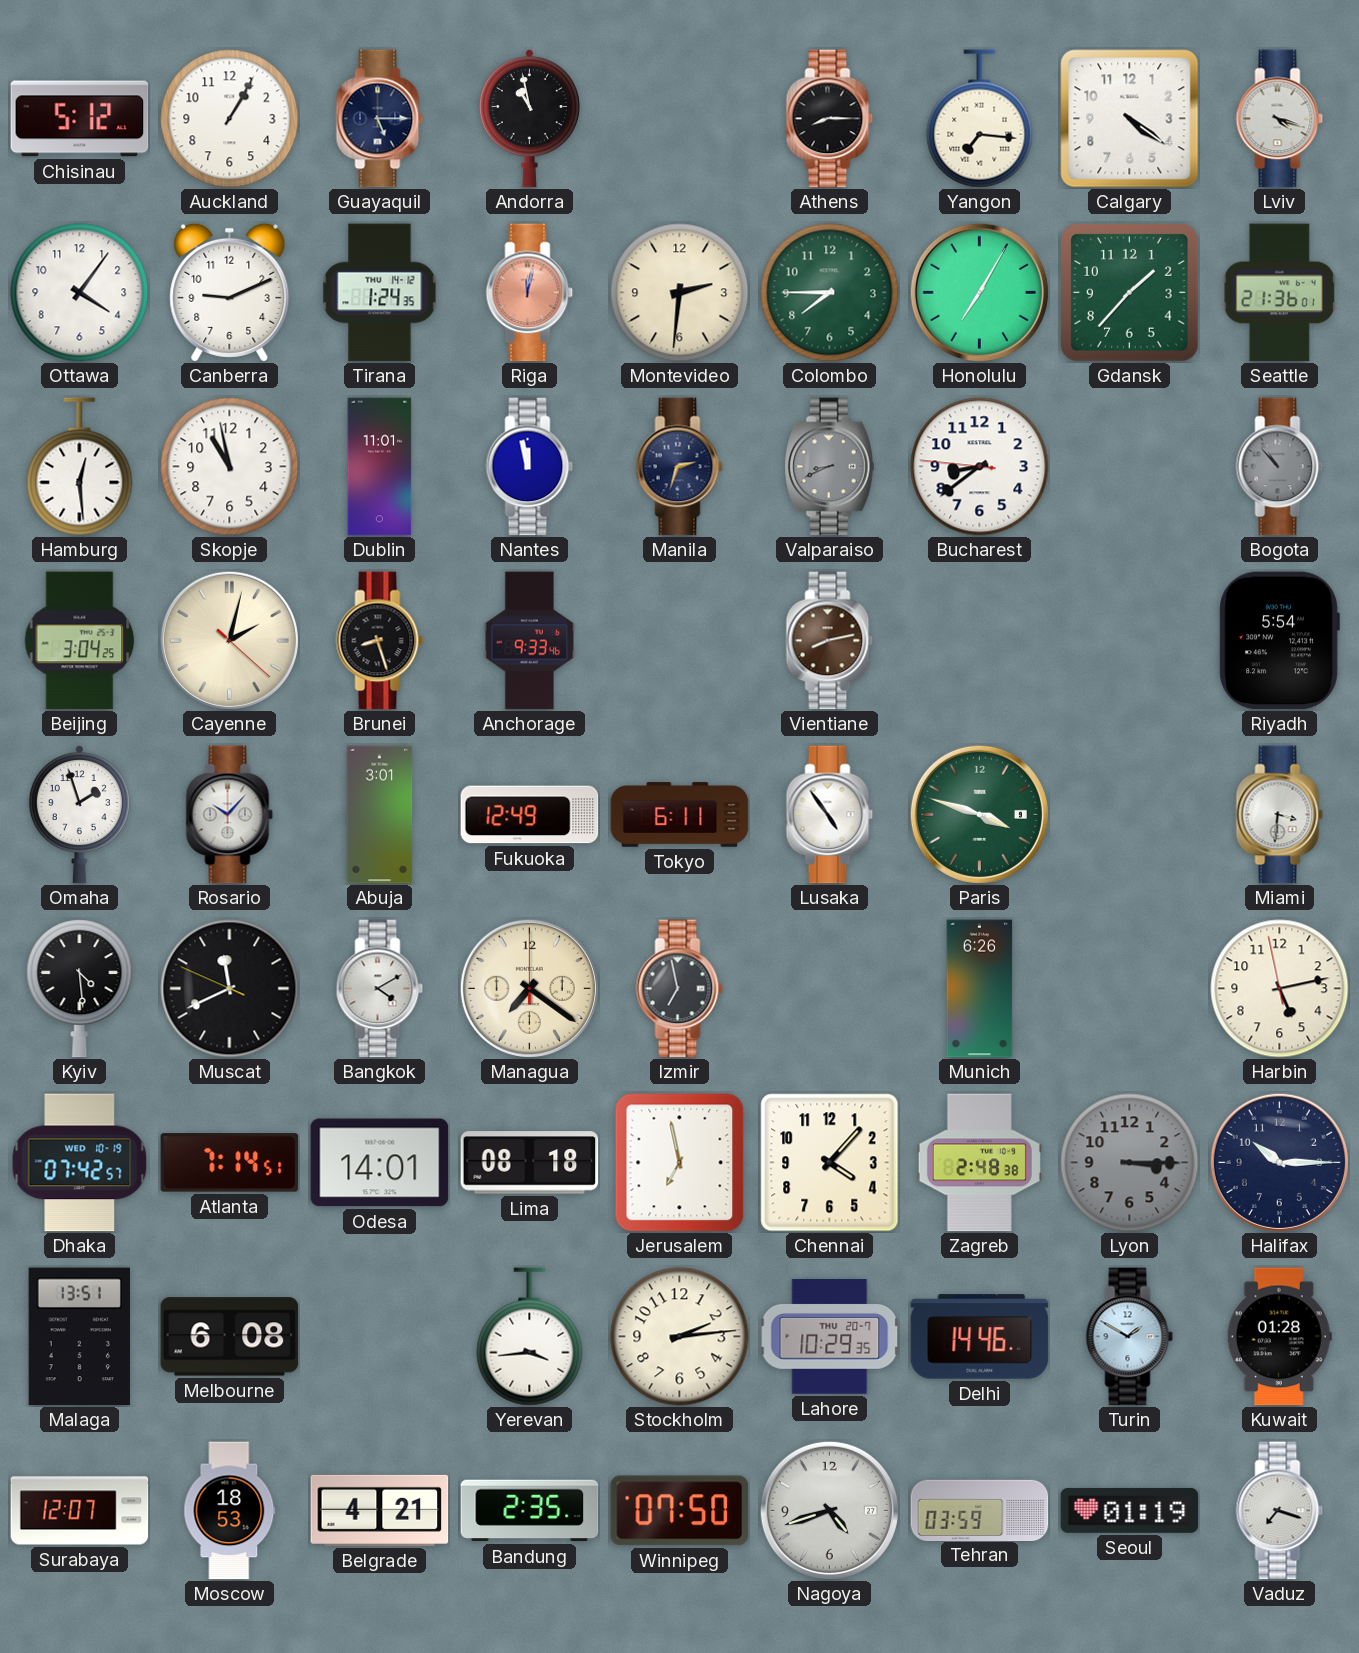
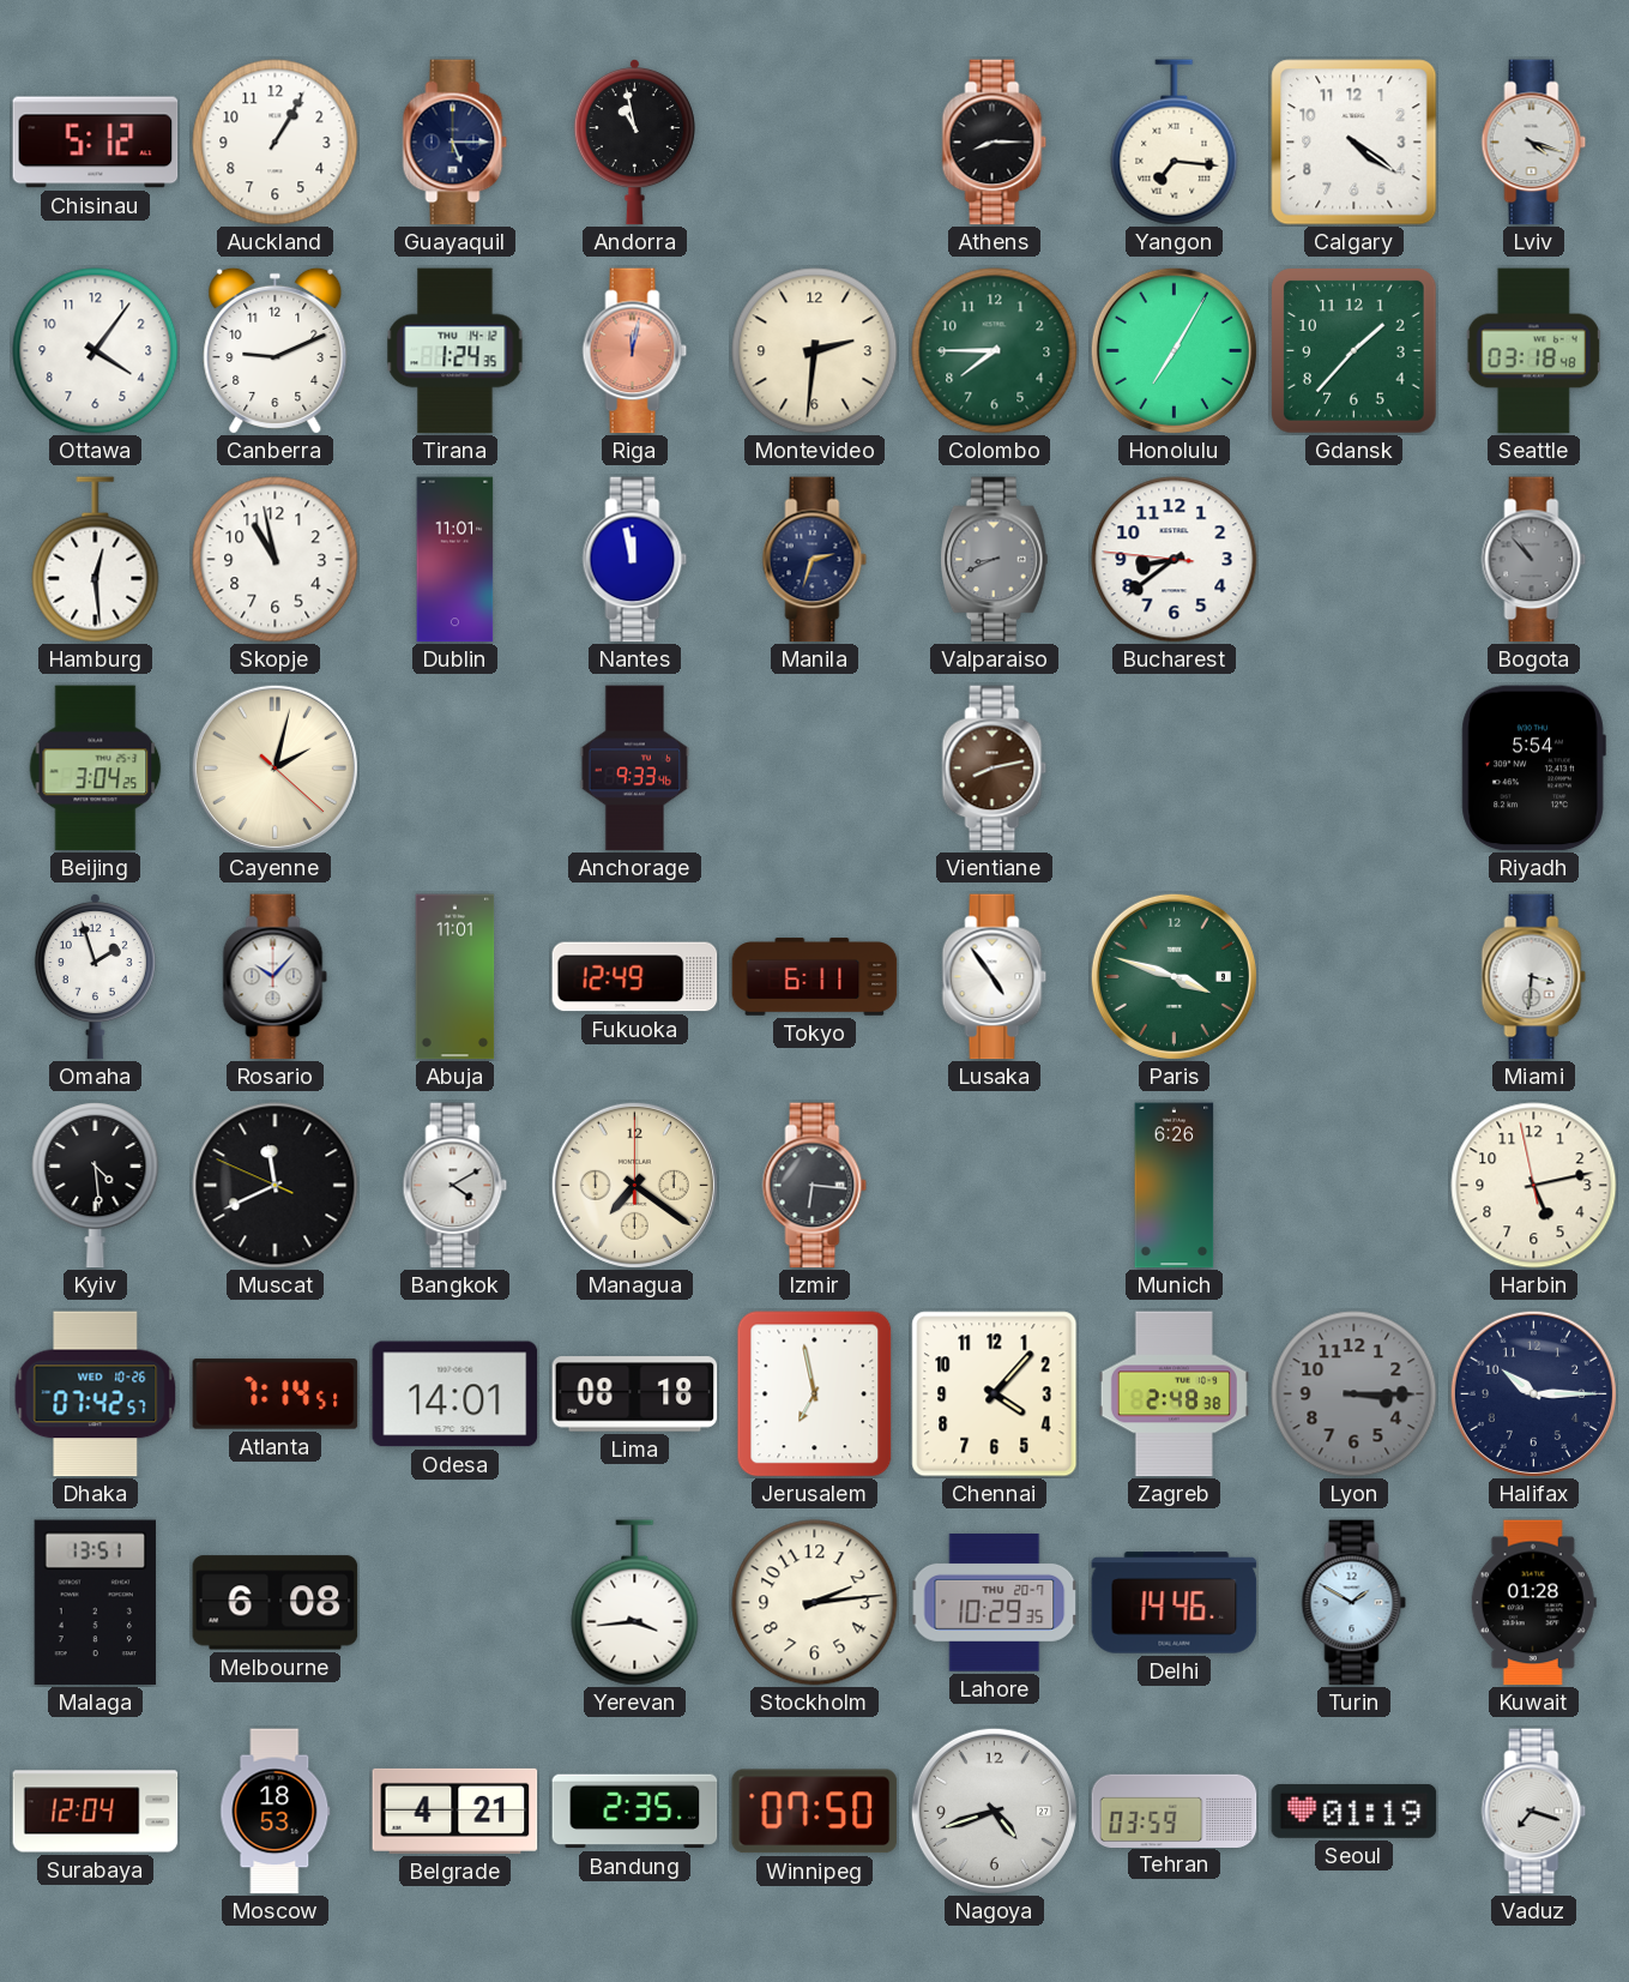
Seattle: 21:36 -> 03:18 (1533, 351)
Brunei: 8:27 -> none (380, 641)
Abuja: 3:01 -> 11:01 (455, 977)
Izmir: 6:58 -> 6:16 (815, 1186)
Dhaka date: WED 10-19 -> WED 10-26 (96, 1394)
Surabaya: 12:07 -> 12:04 (96, 1812)
